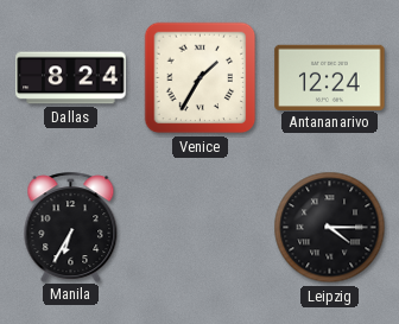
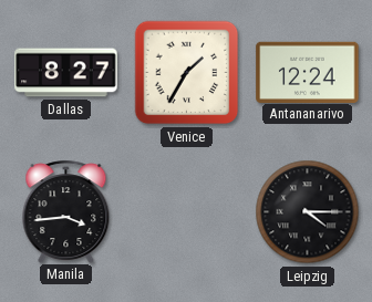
Dallas: 8:24 -> 8:27 (66, 73)
Manila: 6:35 -> 3:44 (66, 211)
